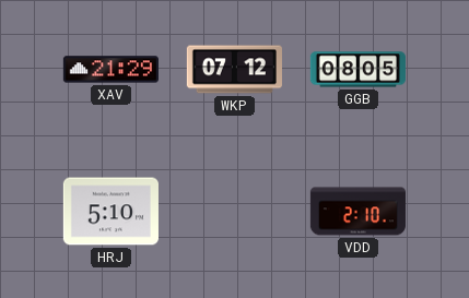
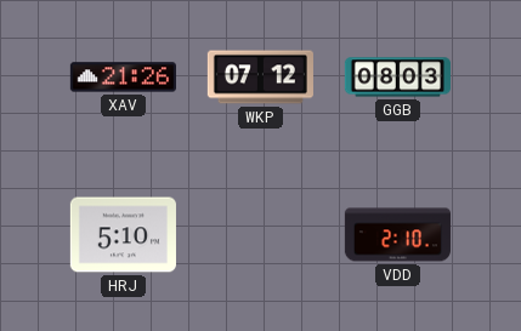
XAV: 21:29 -> 21:26 (123, 78)
GGB: 08:05 -> 08:03 (397, 78)
